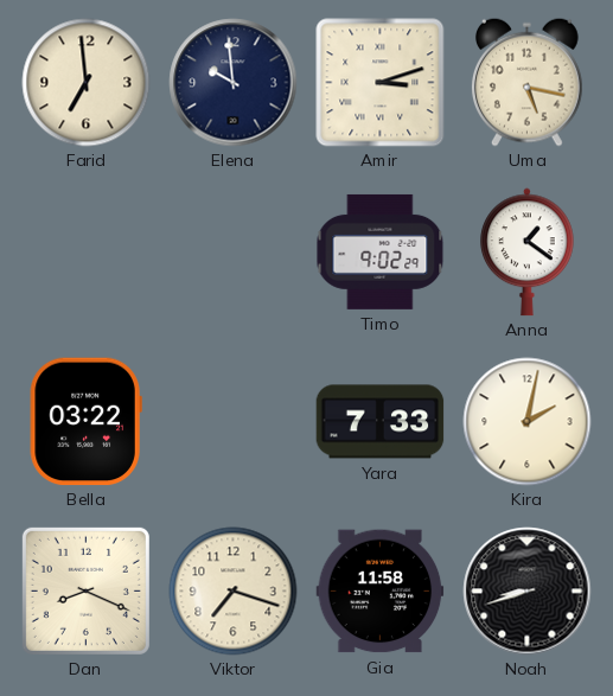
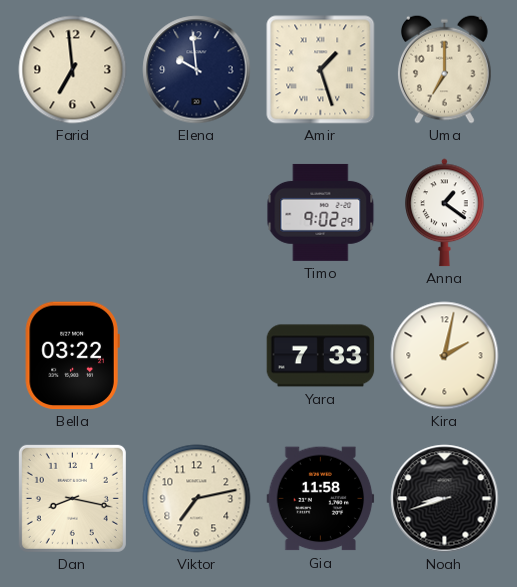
Amir: 3:12 -> 1:27 (321, 70)
Uma: 5:17 -> 7:00 (445, 69)
Dan: 8:19 -> 8:17 (72, 498)
Viktor: 7:18 -> 7:13 (197, 499)
